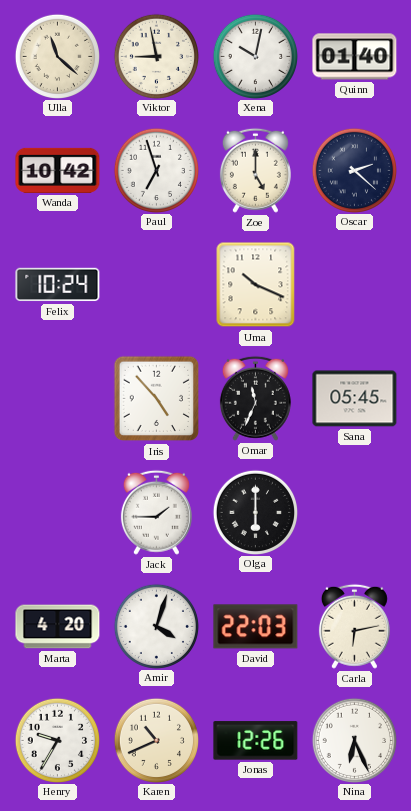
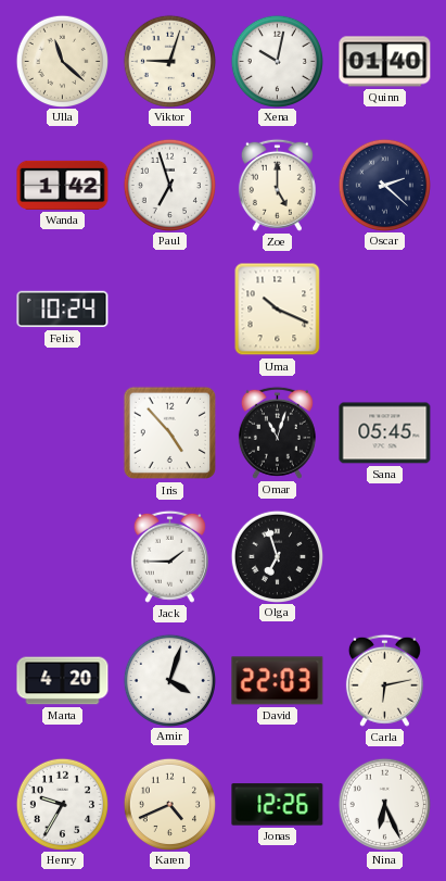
Viktor: 8:58 -> 9:03 (169, 61)
Wanda: 10:42 -> 1:42 (63, 185)
Omar: 11:34 -> 11:03 (277, 432)
Olga: 6:00 -> 6:57 (277, 556)
Karen: 10:41 -> 4:41 (169, 804)
